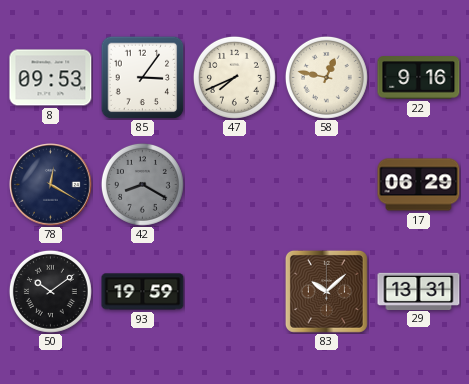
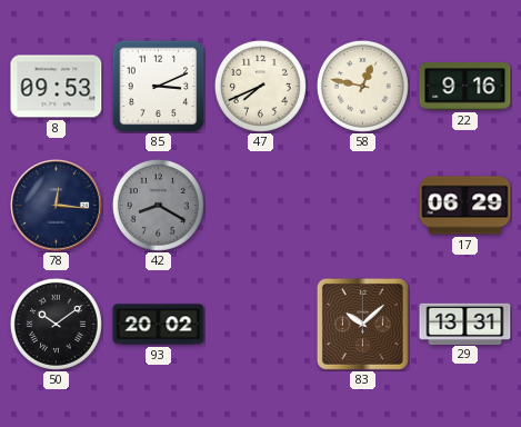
85: 3:06 -> 3:11 (158, 86)
78: 12:20 -> 12:16 (57, 206)
93: 19:59 -> 20:02 (159, 325)
